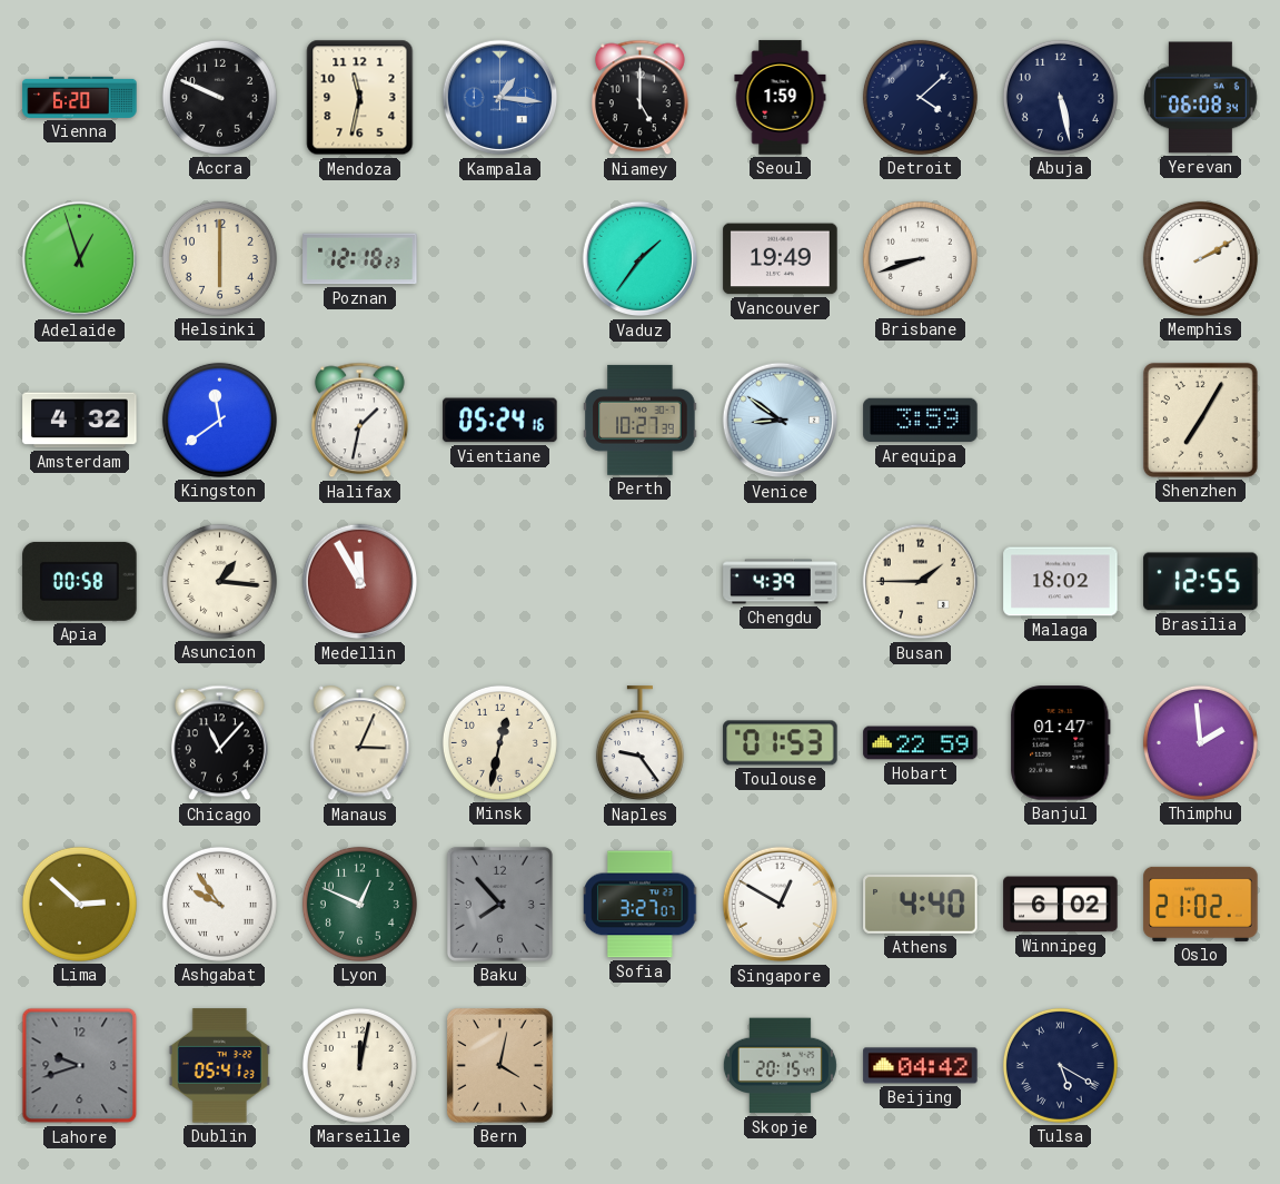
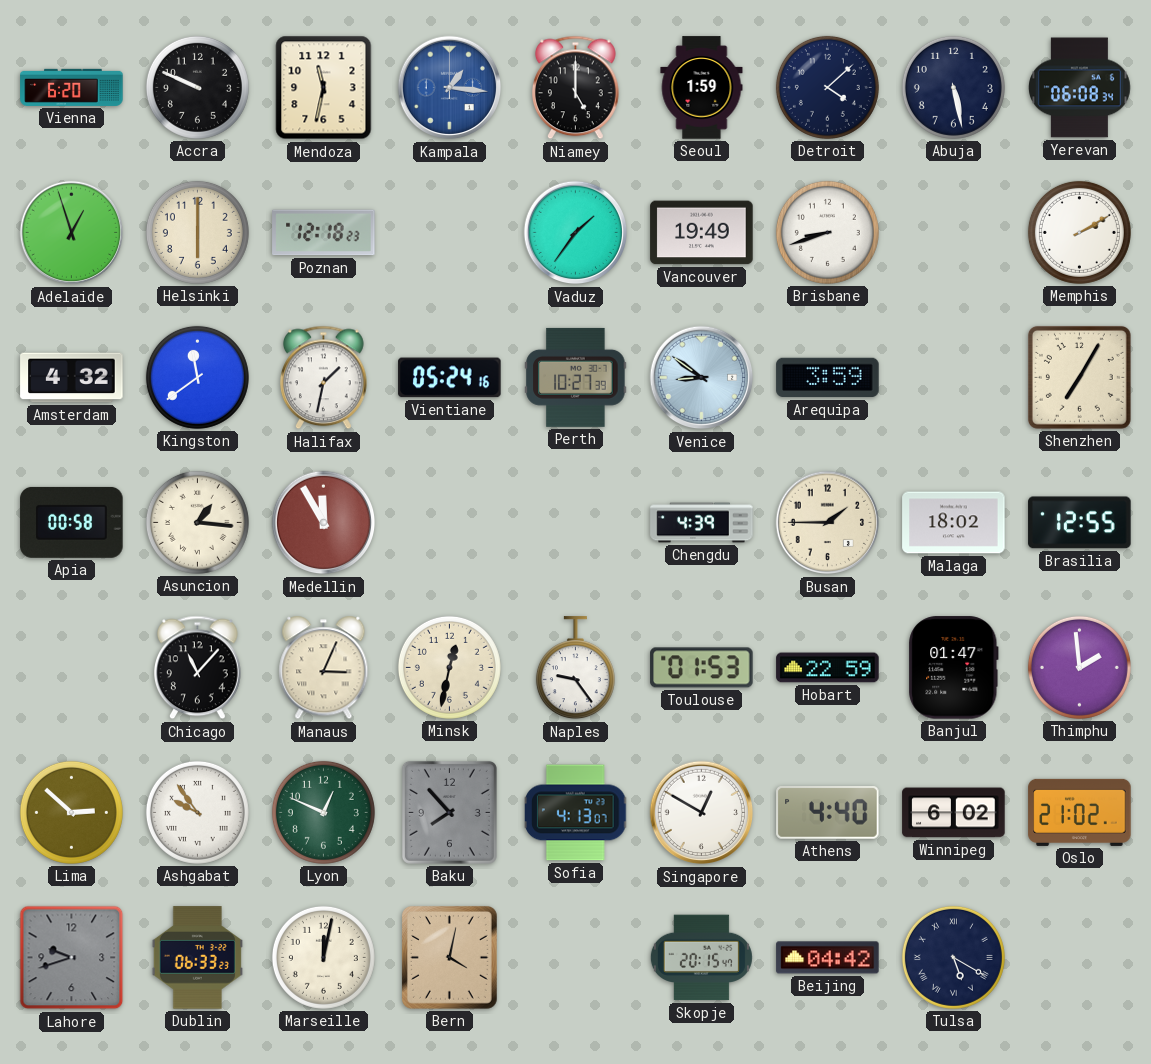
Sofia: 3:27 -> 4:13 (577, 813)
Dublin: 05:41 -> 06:33 (197, 958)
